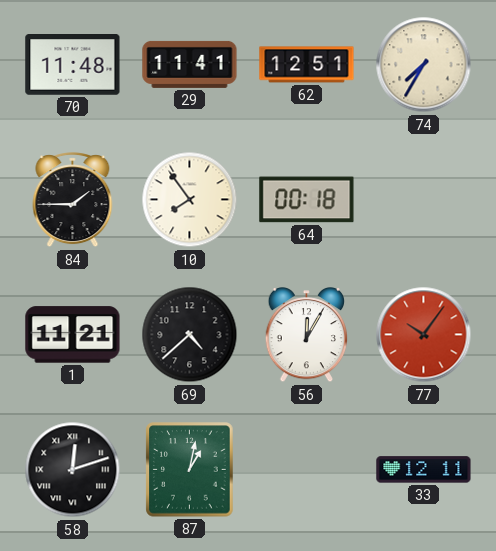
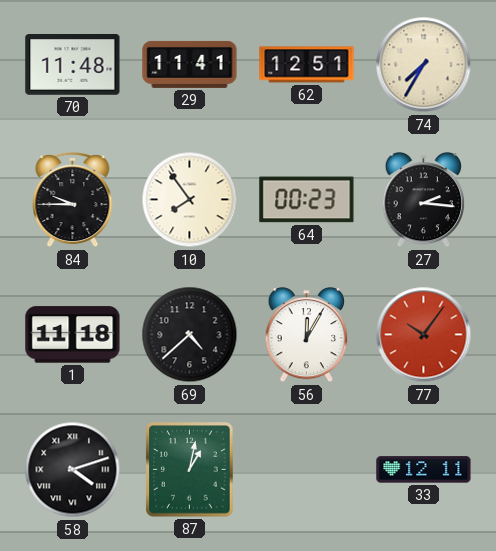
84: 1:45 -> 9:45 (73, 200)
64: 00:18 -> 00:23 (307, 200)
27: none -> 2:16 (424, 201)
1: 11:21 -> 11:18 (73, 335)
58: 12:12 -> 4:12 (73, 470)
